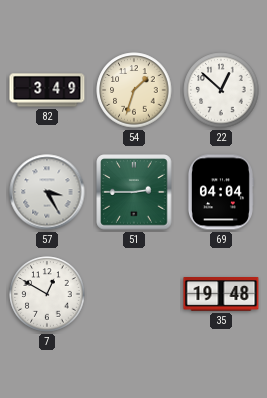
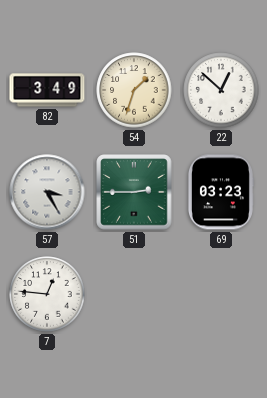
69: 04:04 -> 03:23 (220, 192)
7: 12:50 -> 12:46 (47, 294)
35: 19:48 -> none (221, 295)
